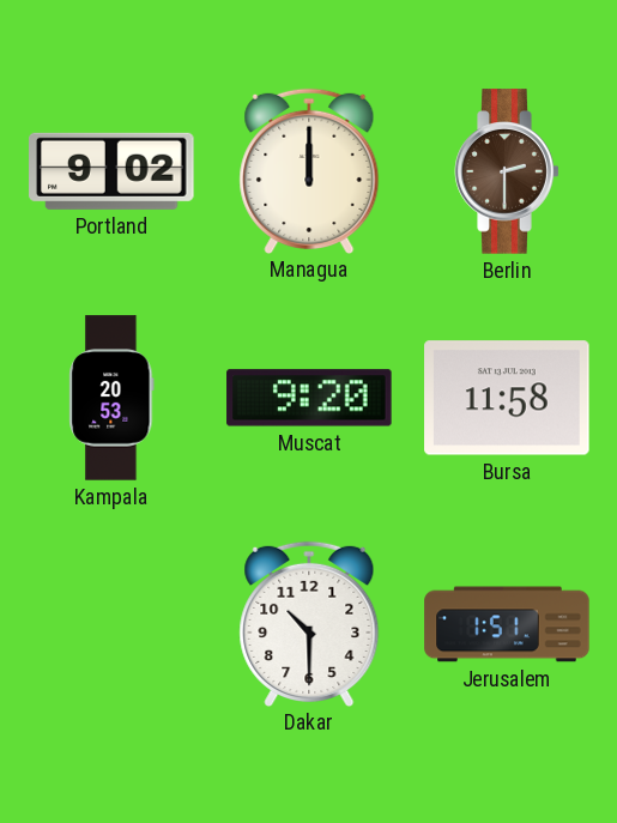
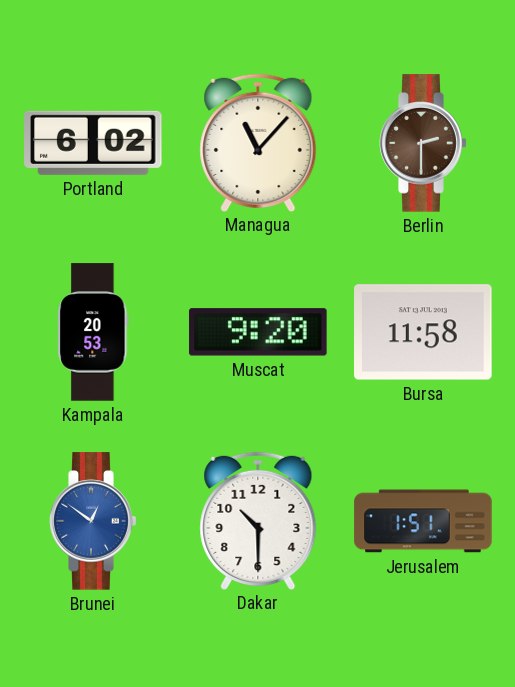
Portland: 9:02 -> 6:02 (93, 143)
Managua: 12:00 -> 11:07 (258, 142)
Brunei: none -> 12:51 (93, 521)
